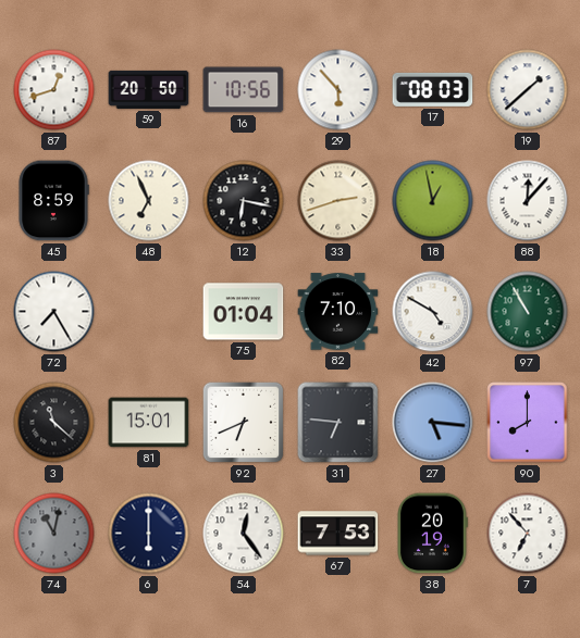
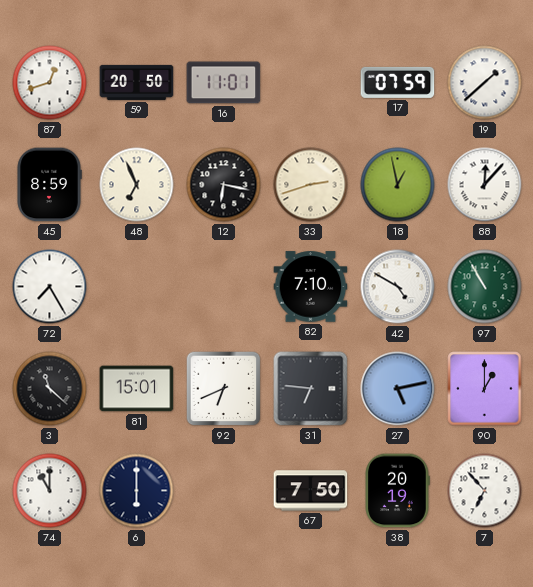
16: 10:56 -> 11:01 (224, 83)
29: 5:53 -> none (338, 90)
17: 08:03 -> 07:59 (398, 82)
75: 01:04 -> none (244, 312)
27: 5:16 -> 5:13 (398, 389)
90: 8:00 -> 1:00 (485, 389)
74: 11:02 -> 11:00 (50, 491)
74 dial: grey -> white (50, 491)
54: 12:24 -> none (244, 534)
67: 7:53 -> 7:50 (311, 491)
